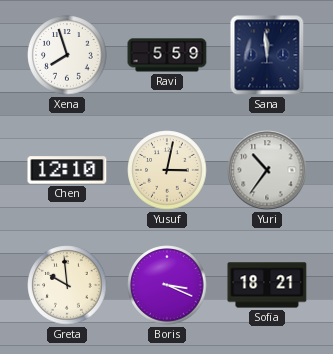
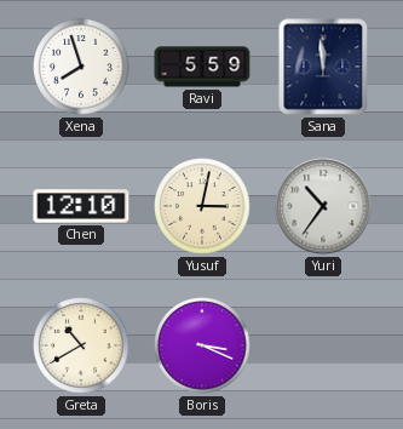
Greta: 9:59 -> 10:40 (81, 345)
Sofia: 18:21 -> none (267, 285)
